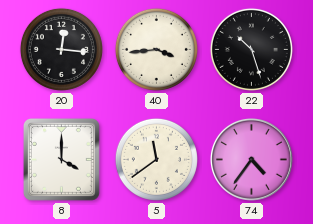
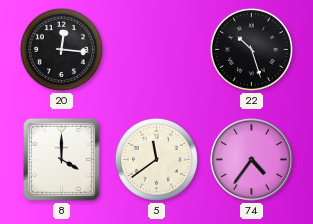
40: 3:44 -> none (156, 49)
